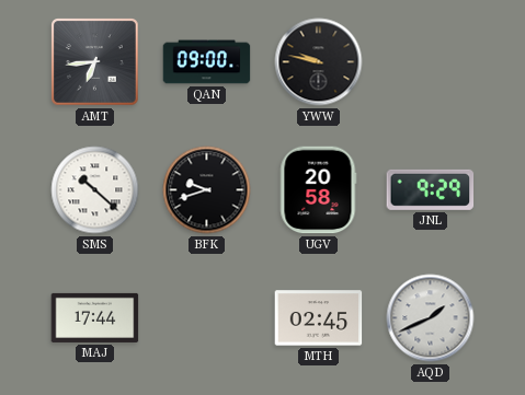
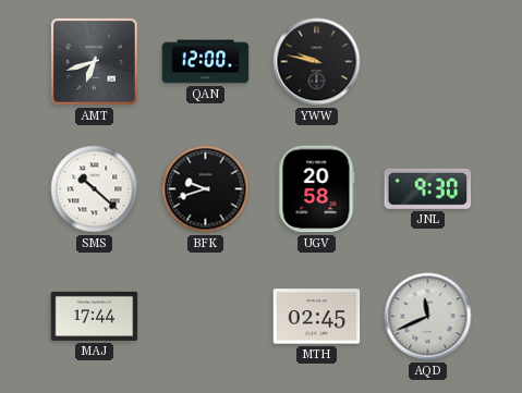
AMT: 6:44 -> 6:42 (95, 62)
QAN: 09:00 -> 12:00 (206, 62)
JNL: 9:29 -> 9:30 (428, 188)
AQD: 1:41 -> 11:41 (428, 317)
